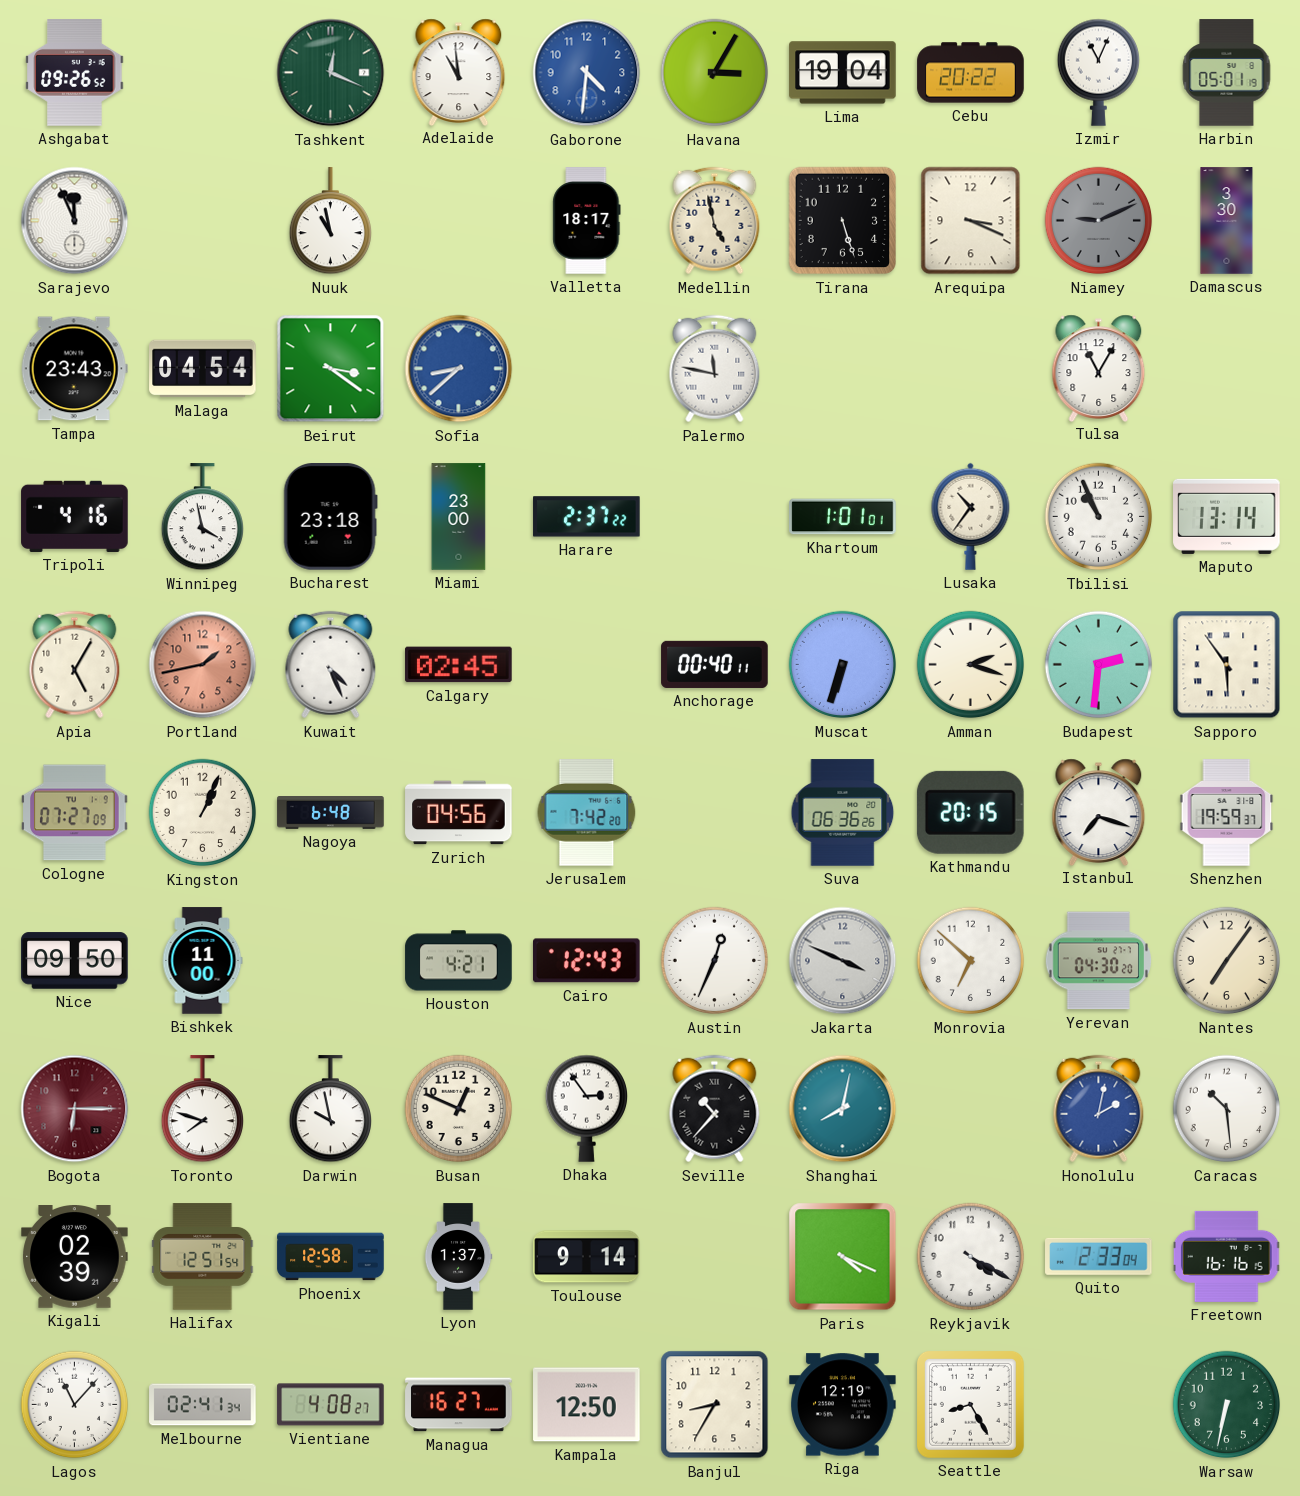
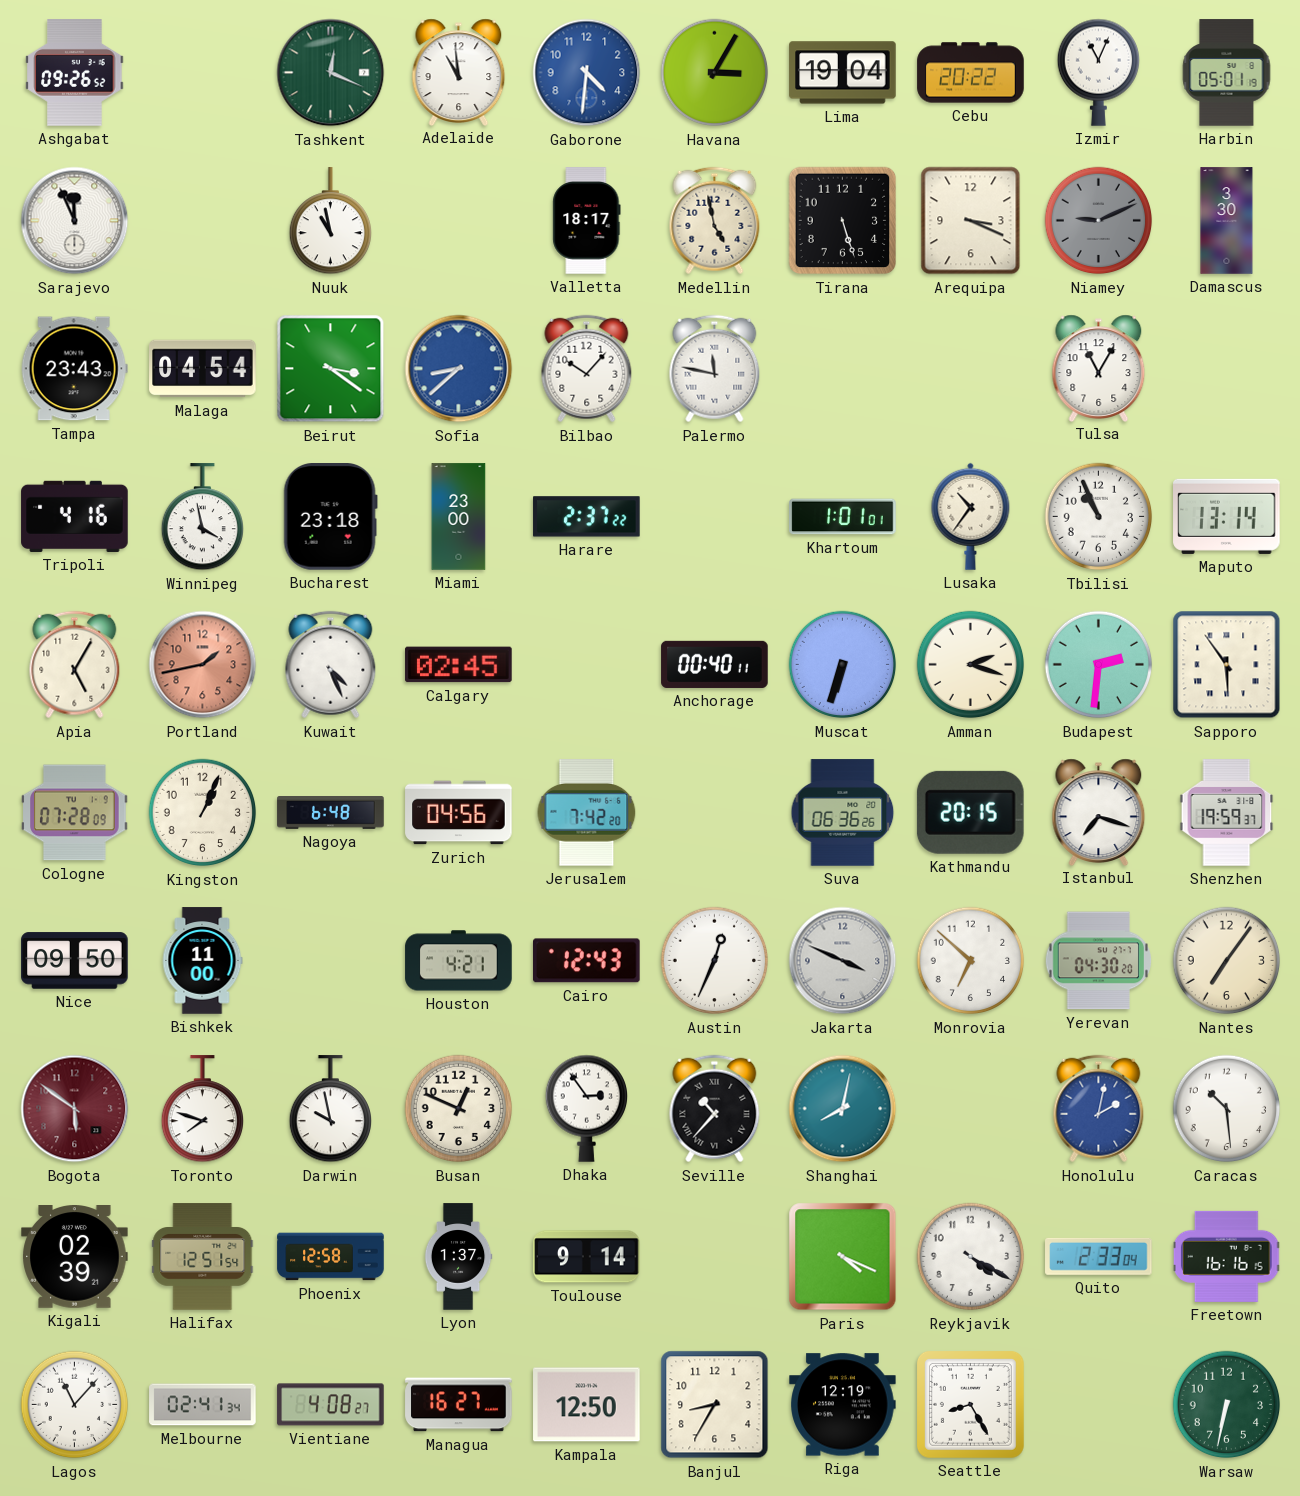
Bilbao: none -> 10:07 (587, 369)
Cologne: 07:27 -> 07:28 (75, 813)
Bogota: 6:15 -> 5:51 (75, 1109)
